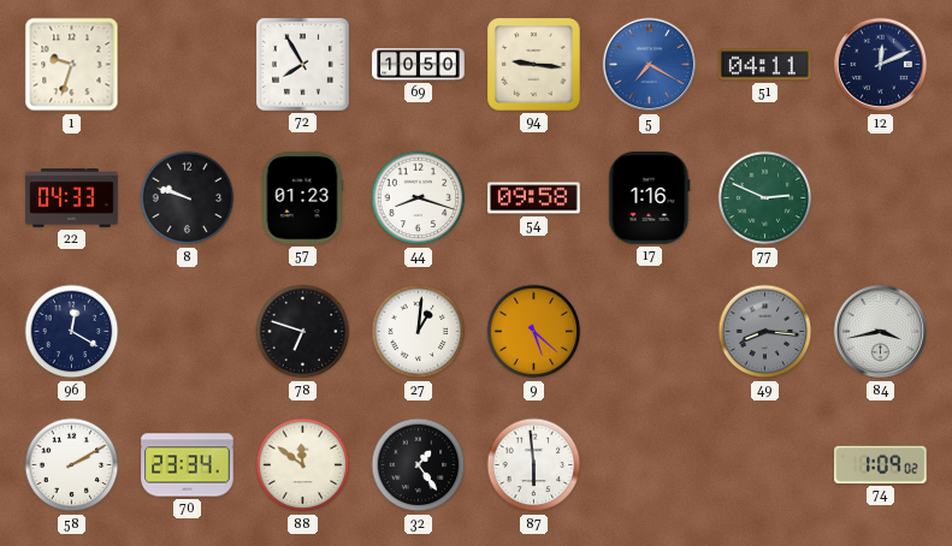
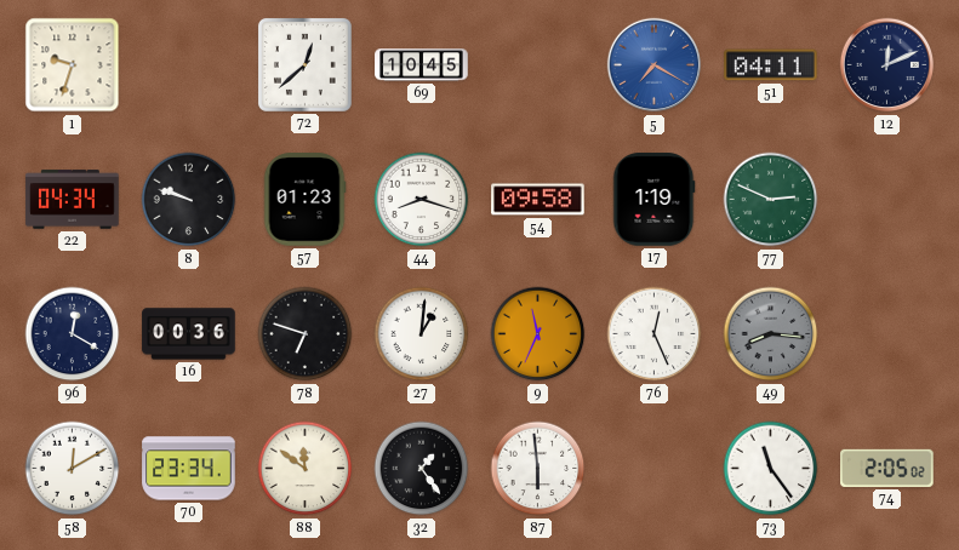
72: 7:55 -> 12:38 (304, 64)
69: 10:50 -> 10:45 (422, 65)
94: 9:16 -> none (534, 65)
22: 04:33 -> 04:34 (73, 200)
17: 1:16 -> 1:19 (655, 200)
16: none -> 00:36 (189, 334)
9: 5:22 -> 11:34 (538, 334)
76: none -> 12:26 (655, 334)
84: 3:43 -> none (881, 332)
58: 2:10 -> 12:10 (73, 469)
73: none -> 11:24 (771, 469)
74: 1:09 -> 2:05 (887, 468)
